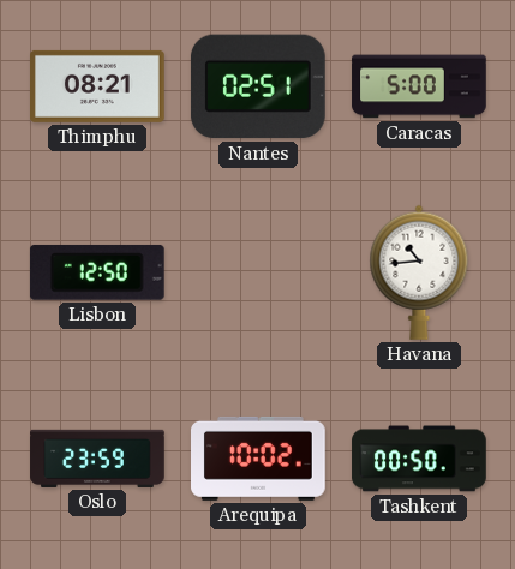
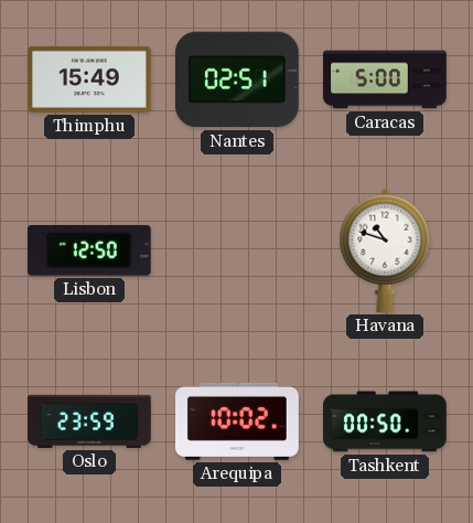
Thimphu: 08:21 -> 15:49 (90, 79)
Havana: 10:44 -> 10:48 (385, 250)
